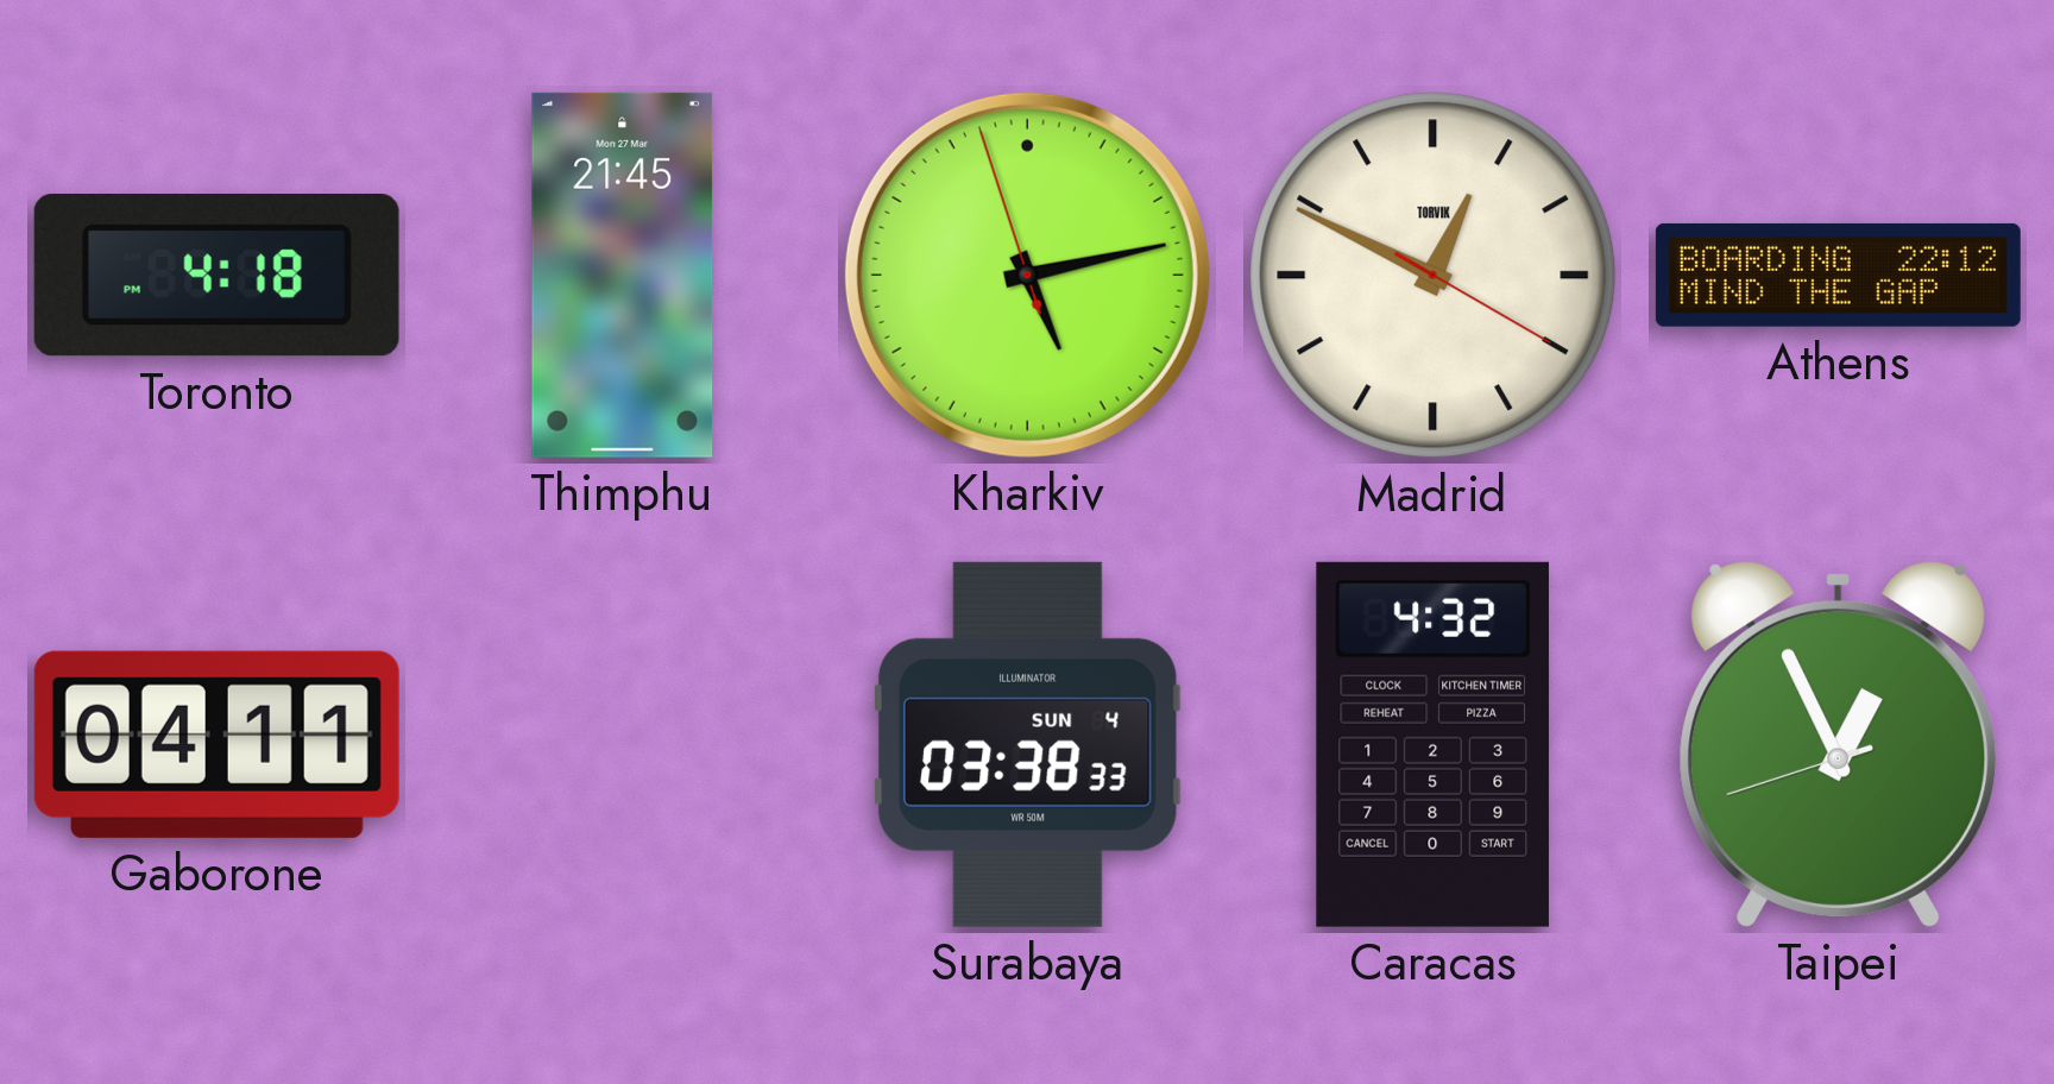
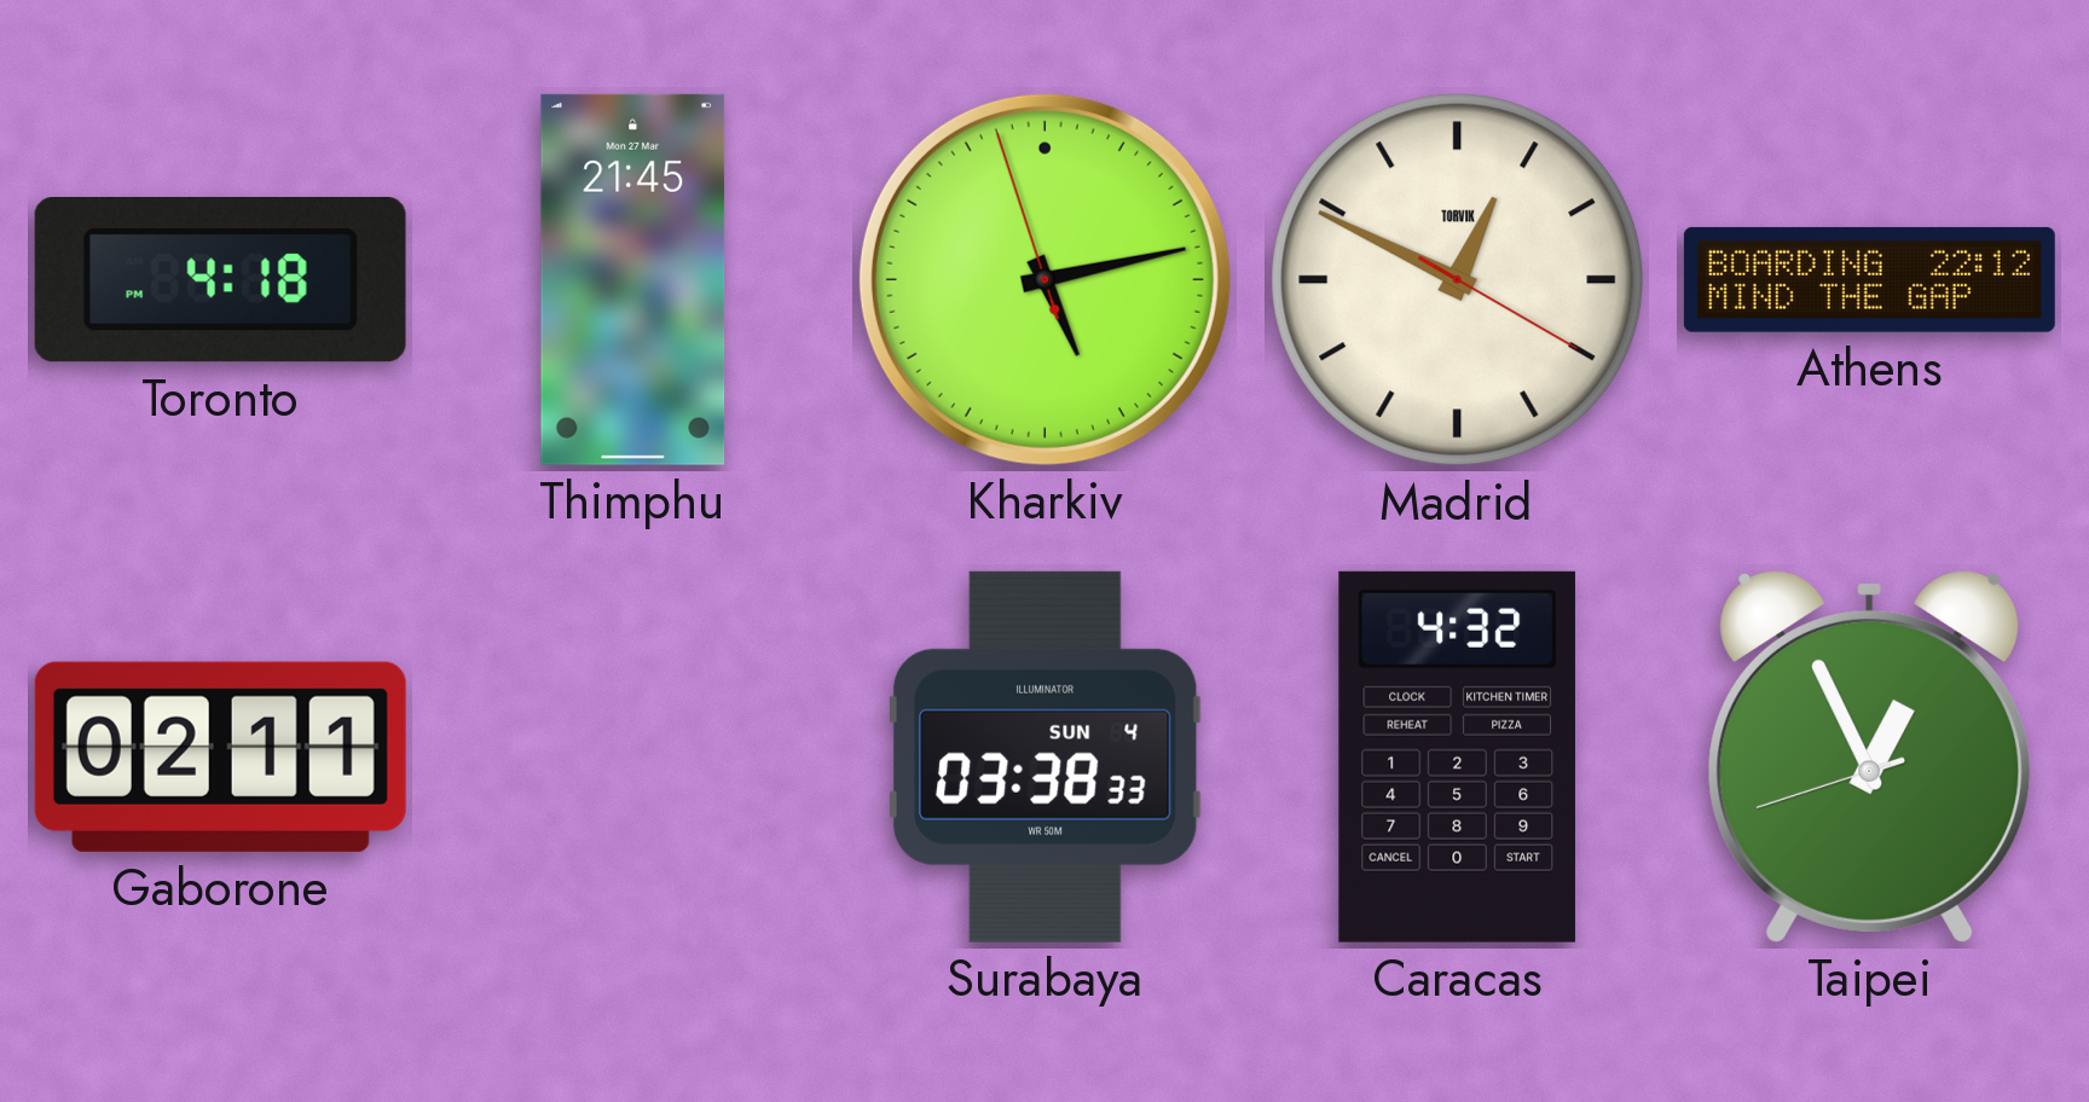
Gaborone: 04:11 -> 02:11 (220, 756)
